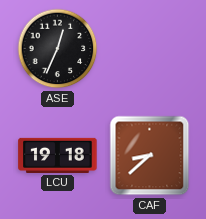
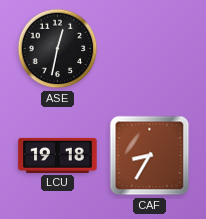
ASE: 12:34 -> 12:32 (58, 49)
CAF: 8:38 -> 8:35 (150, 156)
